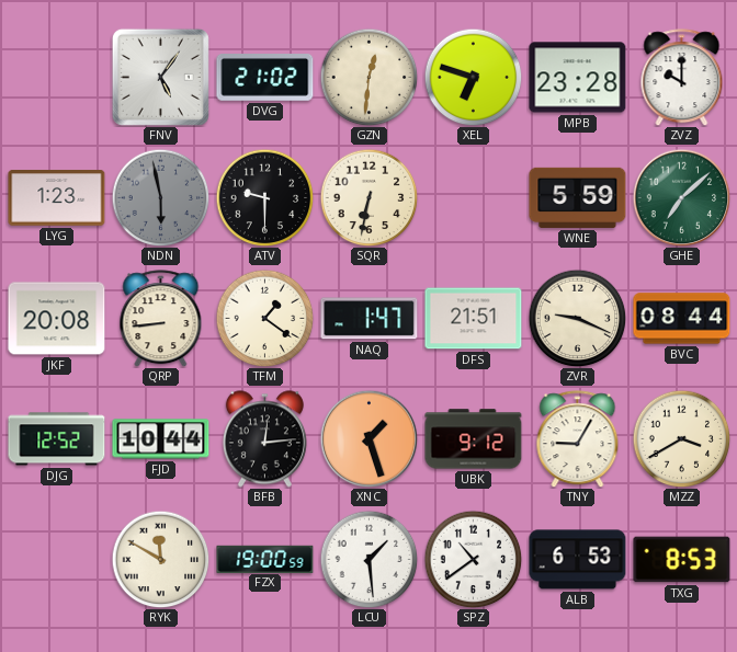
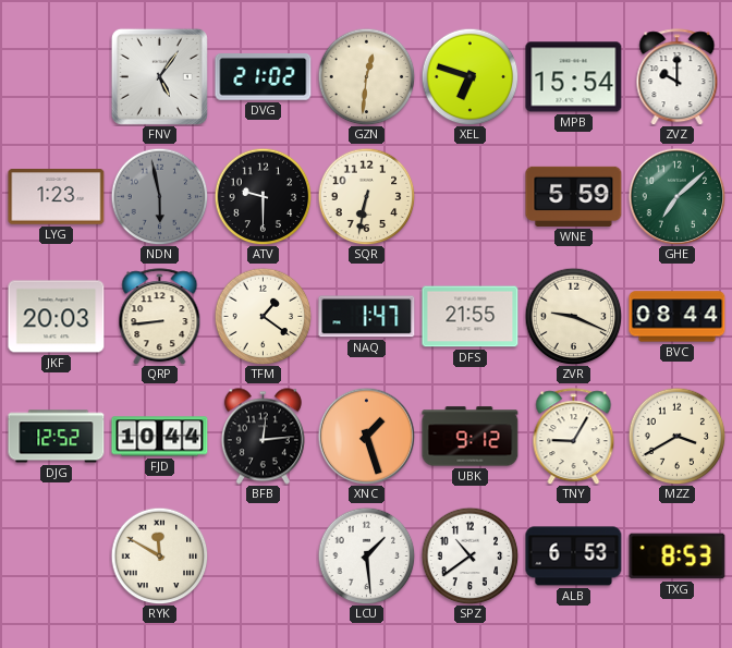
MPB: 23:28 -> 15:54 (574, 77)
JKF: 20:08 -> 20:03 (57, 317)
DFS: 21:51 -> 21:55 (471, 317)
FZX: 19:00 -> none (265, 559)
